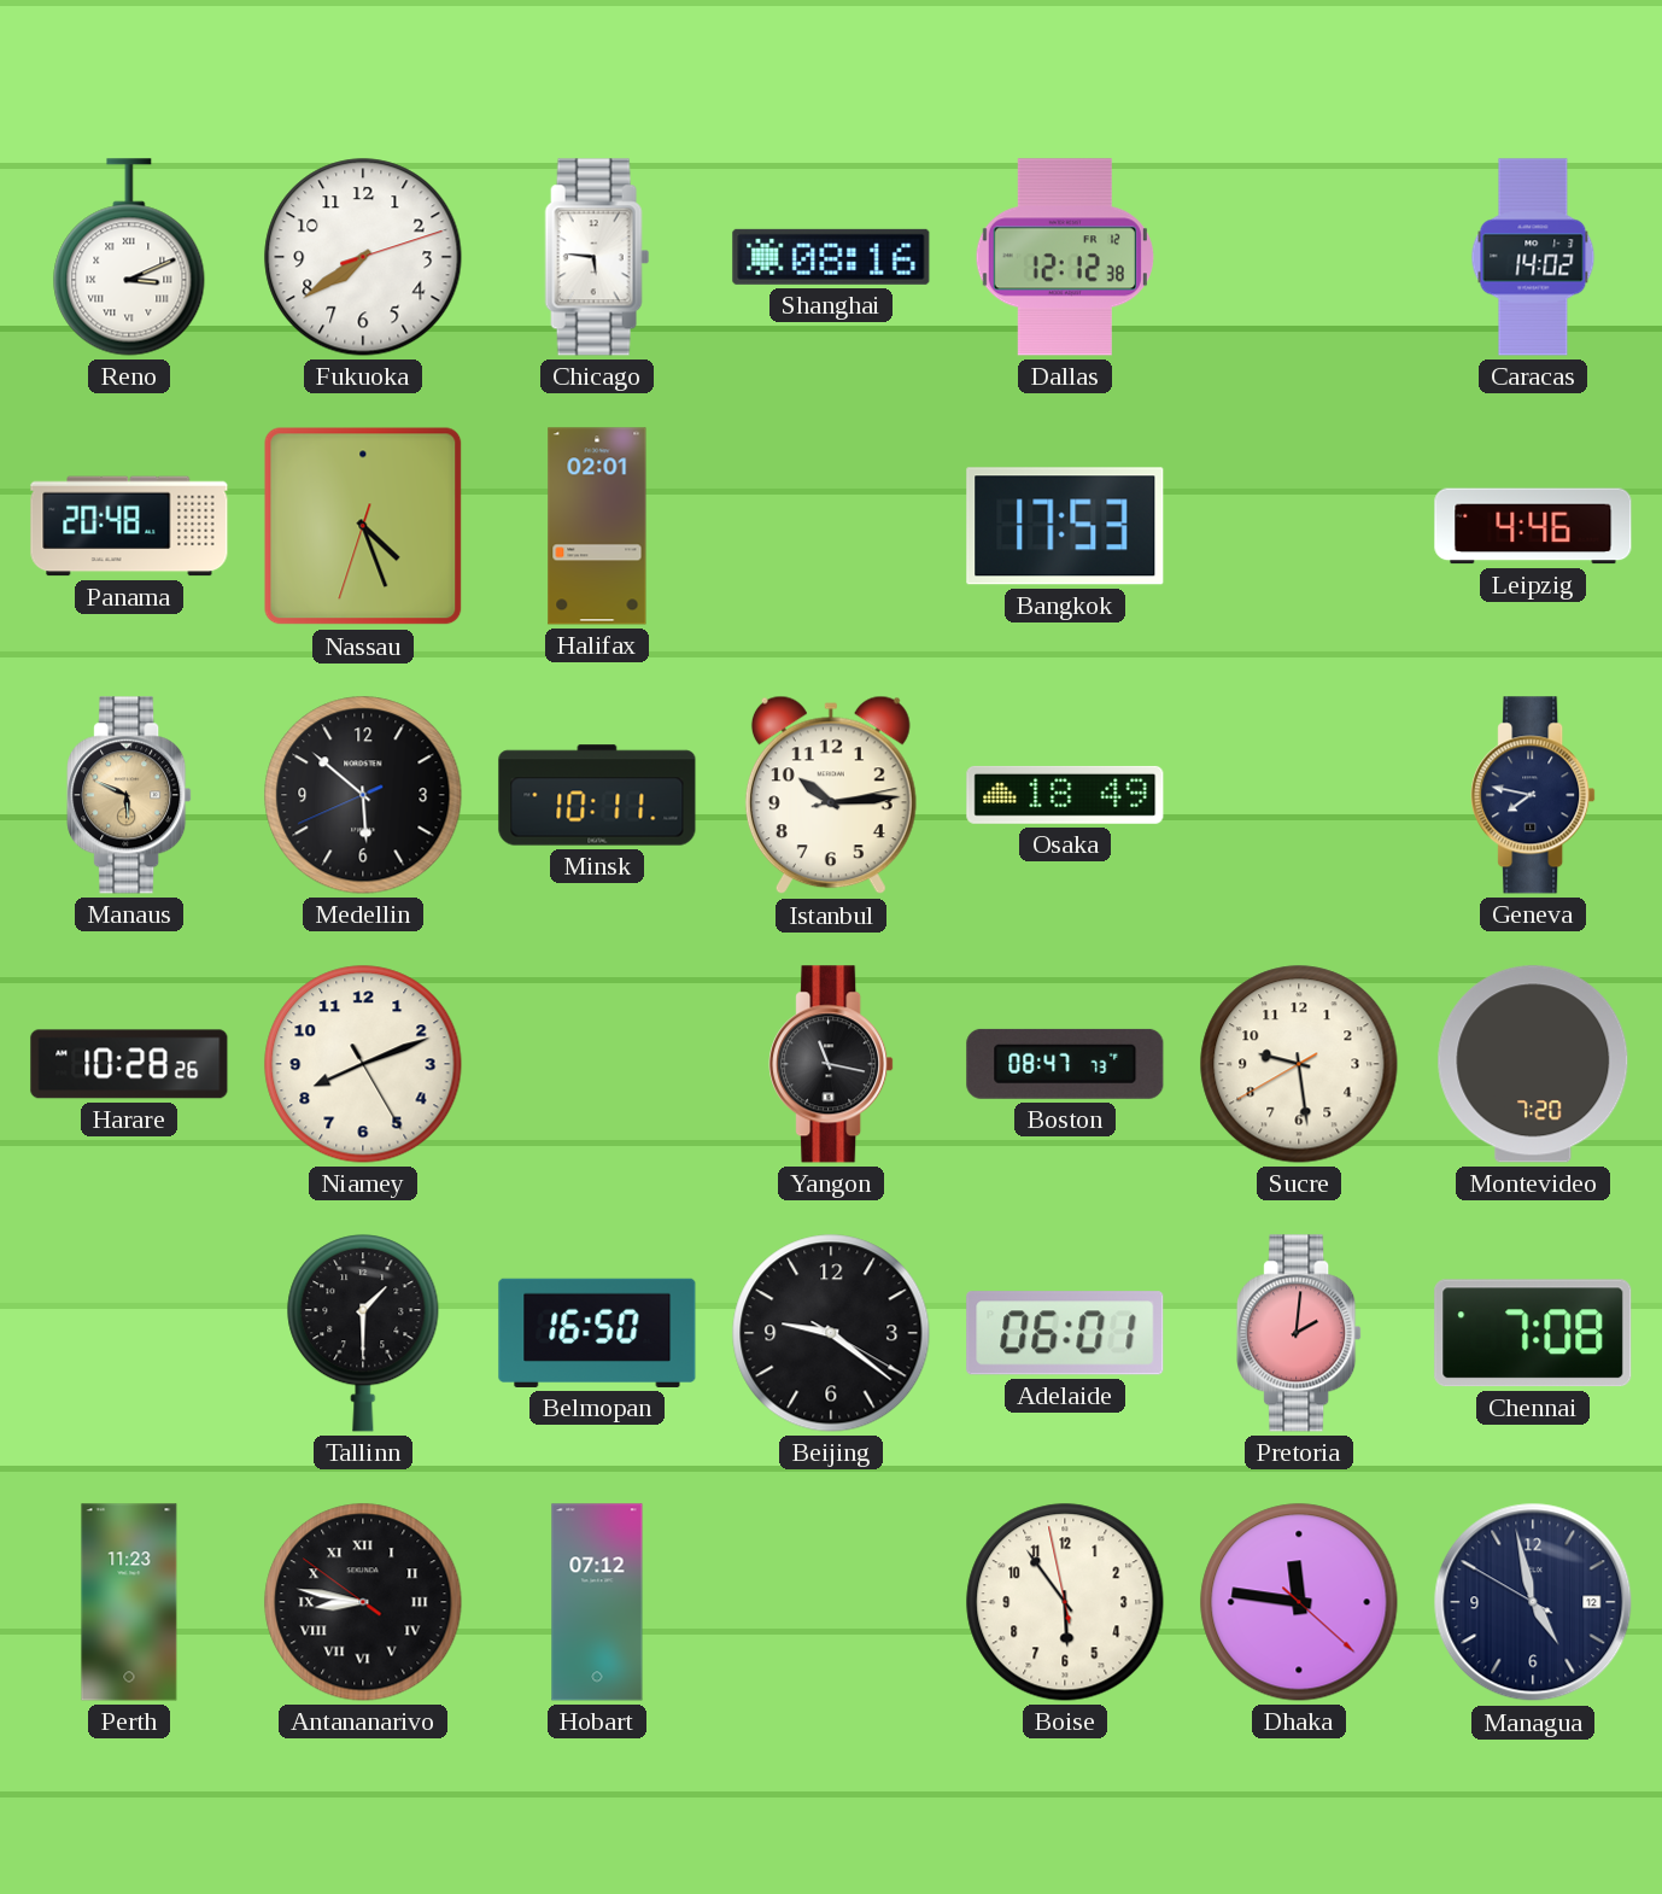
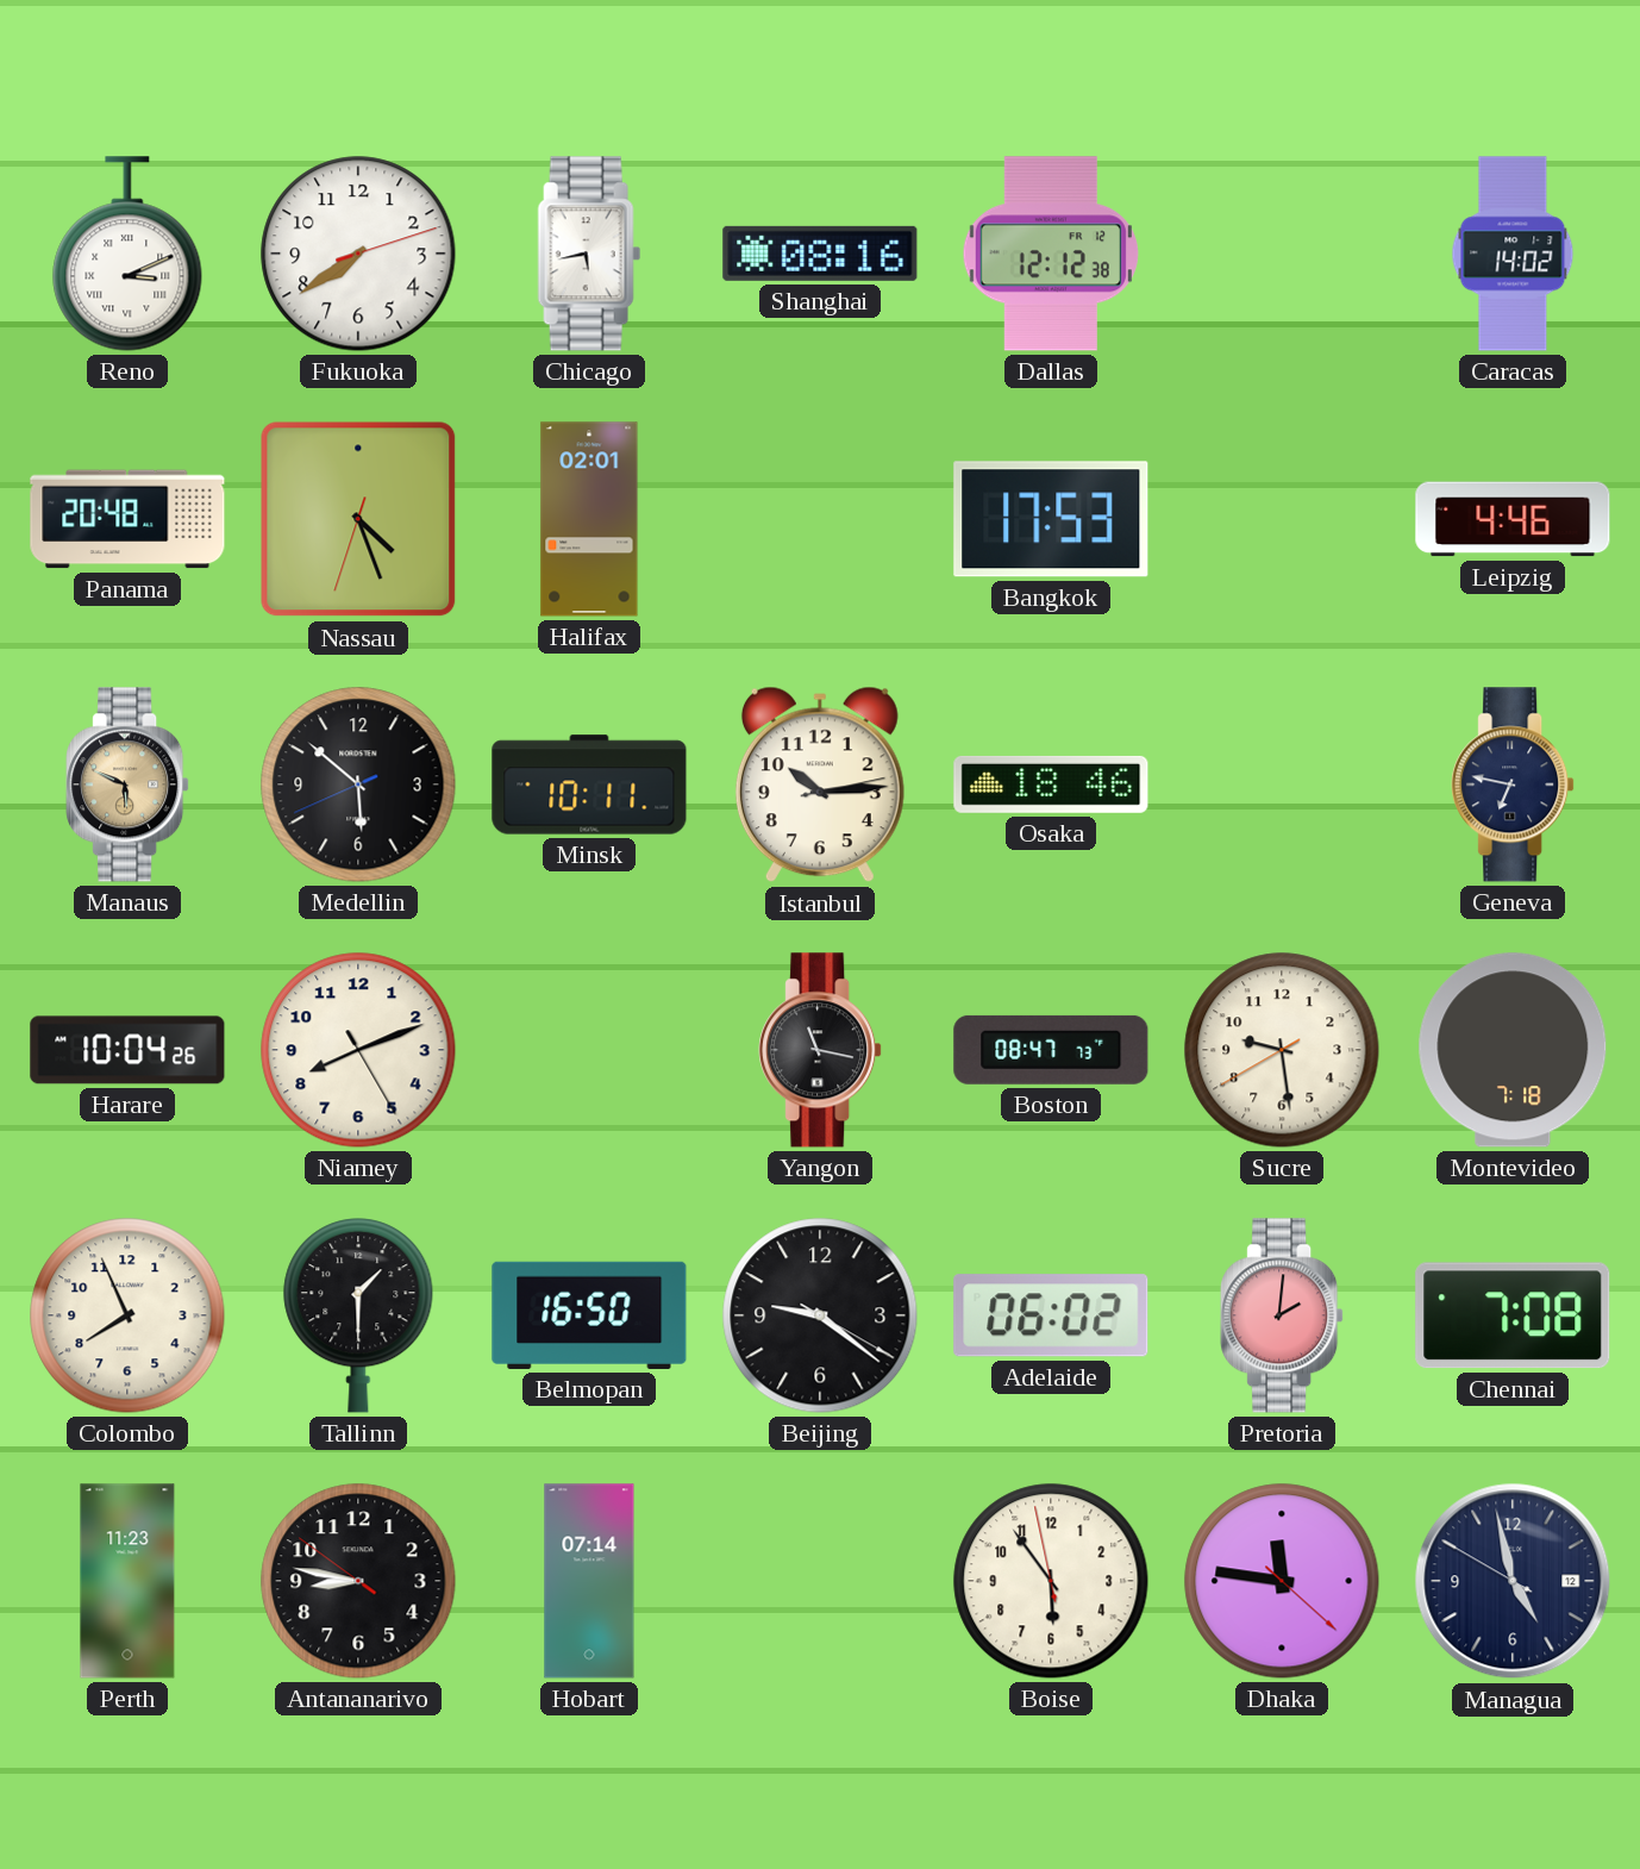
Chicago: 5:46 -> 5:43 (589, 254)
Osaka: 18:49 -> 18:46 (1051, 785)
Geneva: 7:47 -> 6:47 (1513, 785)
Harare: 10:28 -> 10:04 (127, 1050)
Montevideo: 7:20 -> 7:18 (1513, 1050)
Colombo: none -> 7:56 (127, 1315)
Adelaide: 06:01 -> 06:02 (1051, 1315)
Antananarivo numerals: Roman -> Arabic (358, 1581)
Hobart: 07:12 -> 07:14 (589, 1581)
